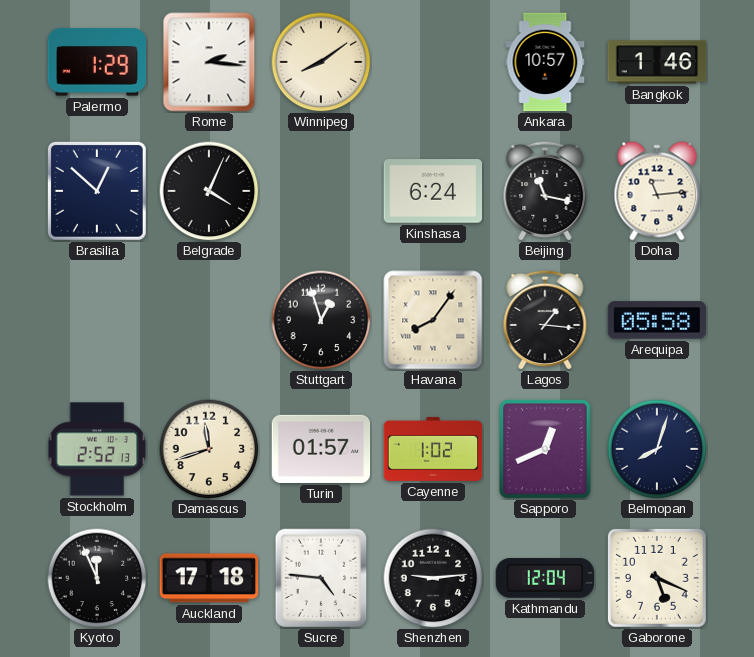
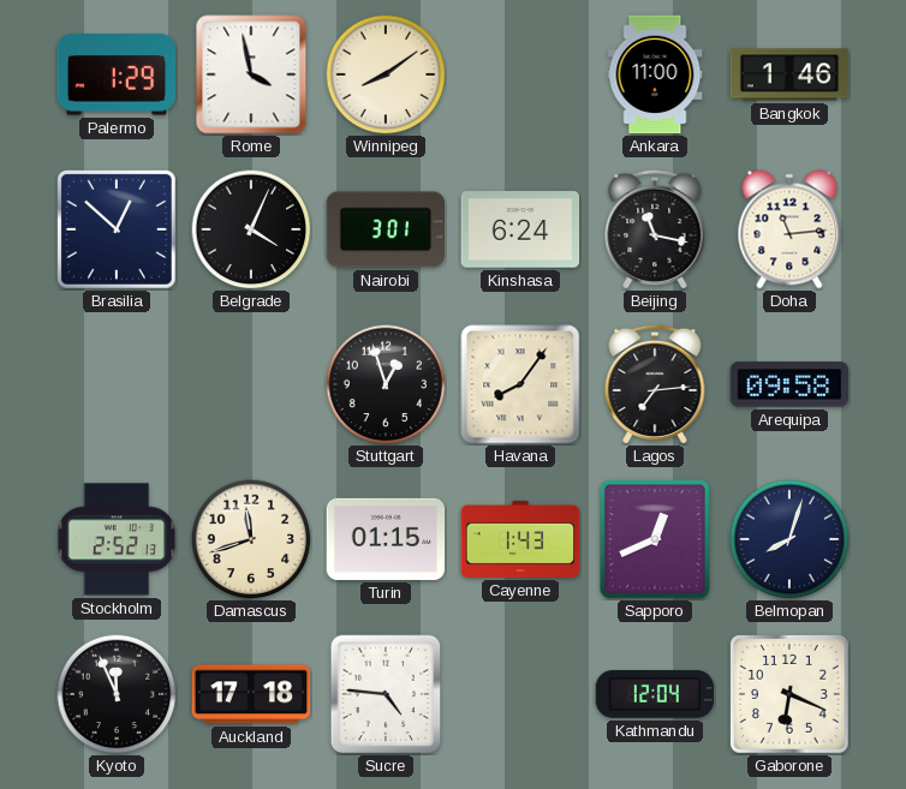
Rome: 2:16 -> 3:58 (251, 74)
Ankara: 10:57 -> 11:00 (655, 74)
Nairobi: none -> 3:01 (385, 229)
Lagos: 1:16 -> 7:14 (655, 384)
Arequipa: 05:58 -> 09:58 (789, 384)
Turin: 01:57 -> 01:15 (386, 539)
Cayenne: 1:02 -> 1:43 (520, 539)
Shenzhen: 9:14 -> none (433, 578)
Gaborone: 5:19 -> 6:19 (789, 694)
